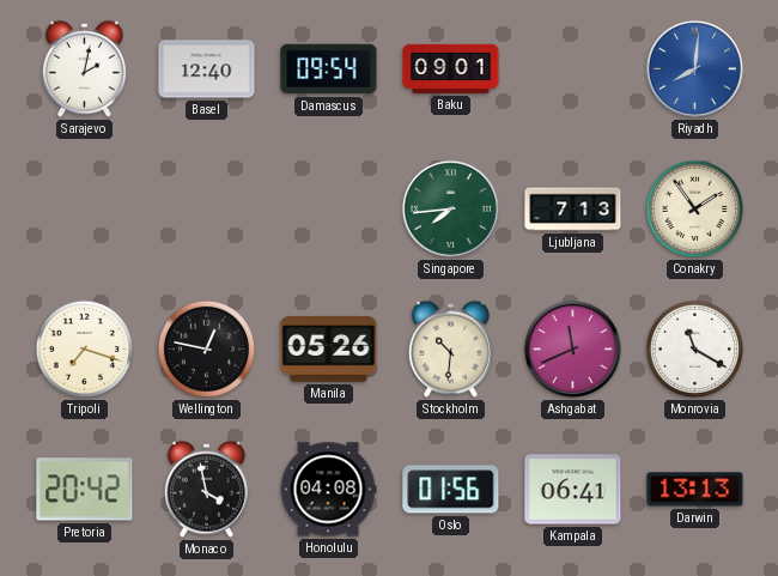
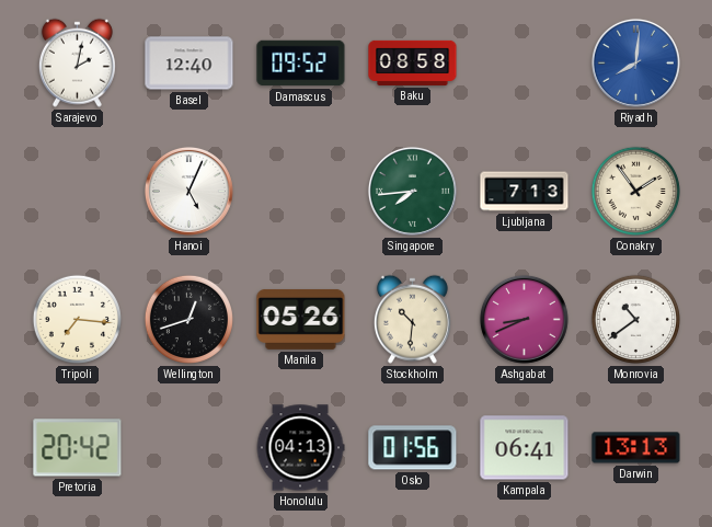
Damascus: 09:54 -> 09:52 (301, 64)
Baku: 09:01 -> 08:58 (413, 62)
Hanoi: none -> 5:04 (188, 191)
Tripoli: 7:18 -> 7:16 (77, 319)
Wellington: 12:47 -> 12:42 (188, 319)
Ashgabat: 11:41 -> 8:41 (524, 319)
Monrovia: 11:20 -> 10:39 (635, 319)
Monaco: 3:58 -> none (206, 489)
Honolulu: 04:08 -> 04:13 (300, 448)
